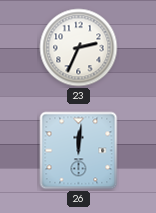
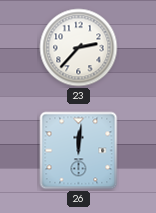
23: 2:34 -> 2:37 (79, 48)
